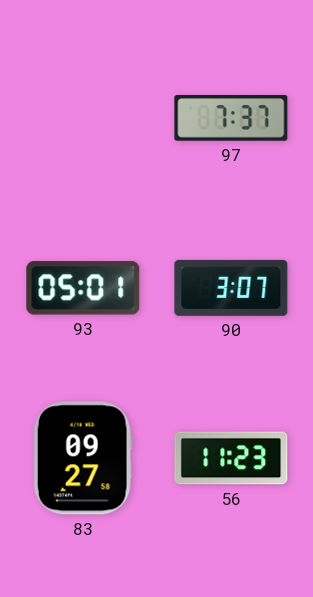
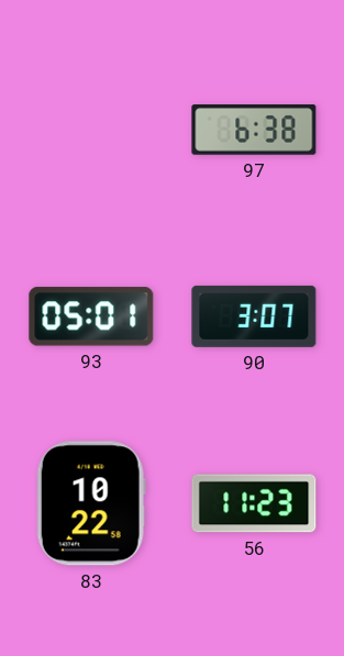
97: 7:37 -> 6:38 (254, 130)
83: 09:27 -> 10:22 (91, 503)
